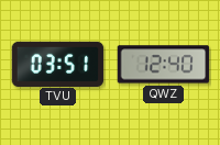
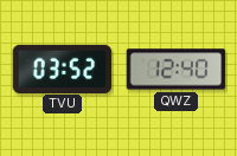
TVU: 03:51 -> 03:52 (63, 69)
